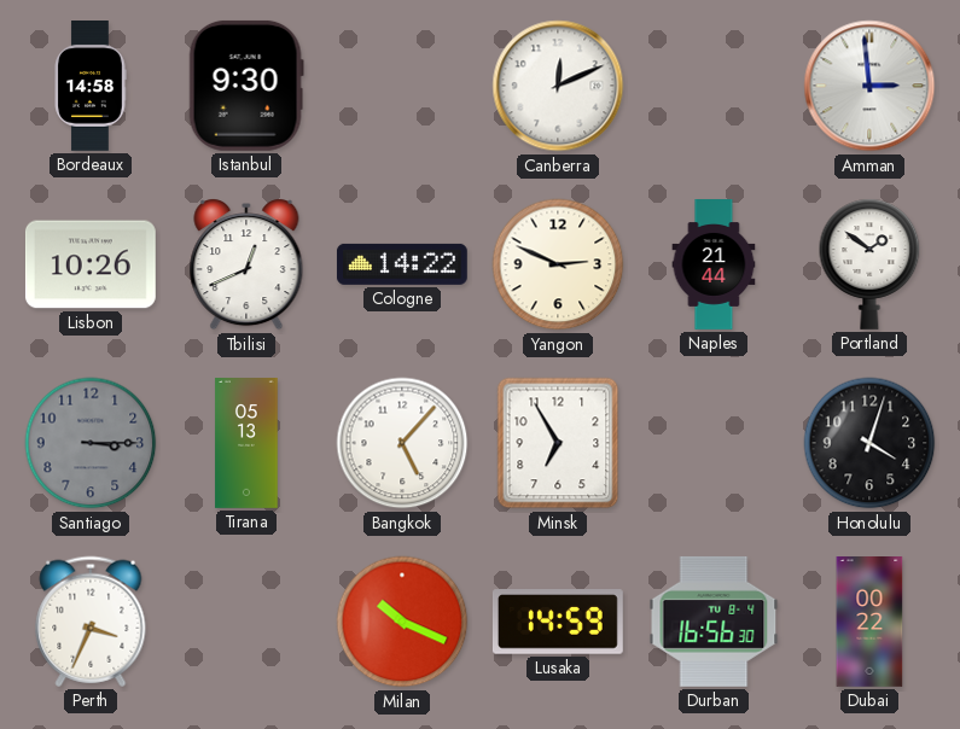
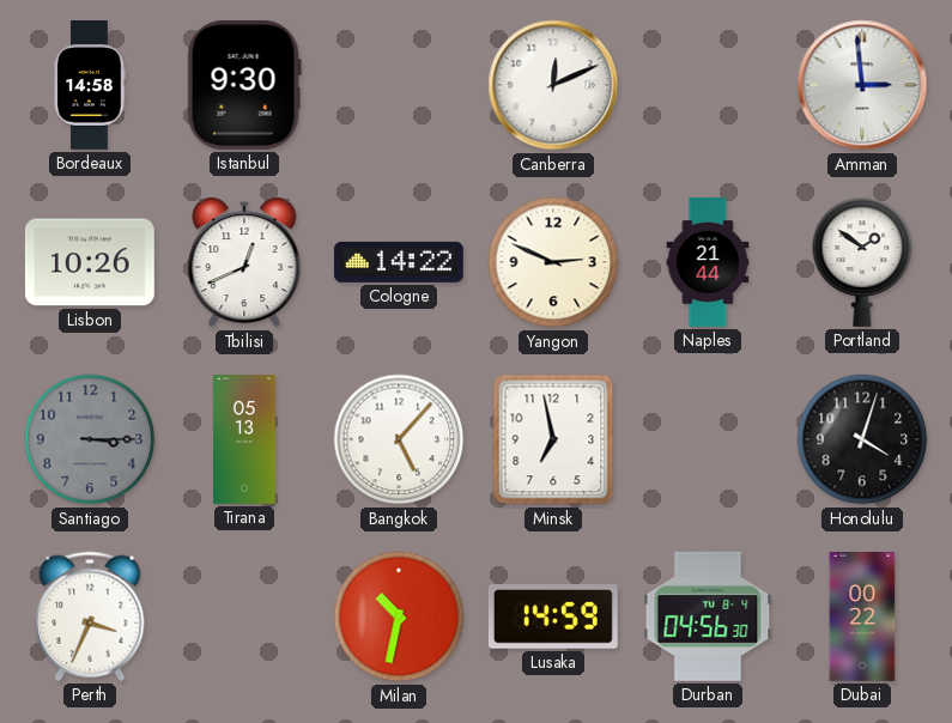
Minsk: 6:55 -> 6:58 (553, 439)
Milan: 10:19 -> 10:32 (399, 616)
Durban: 16:56 -> 04:56 (708, 616)
